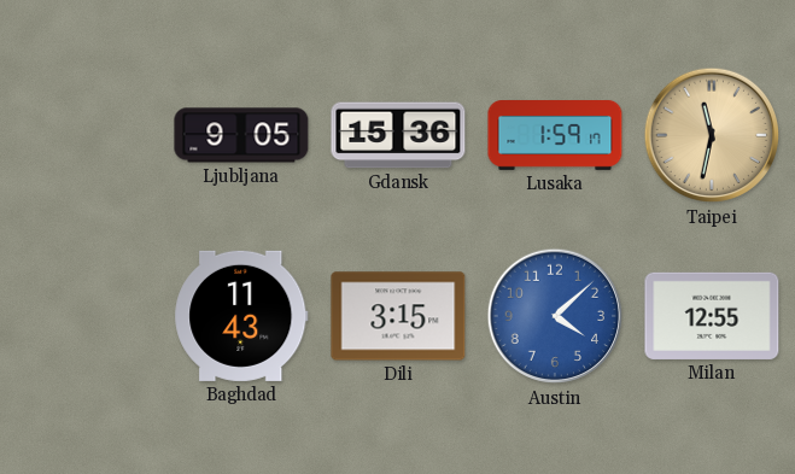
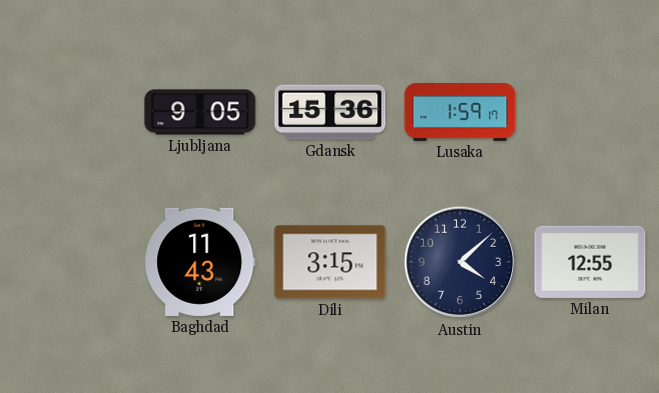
Taipei: 11:32 -> none (712, 135)
Austin dial: blue -> navy (460, 262)
